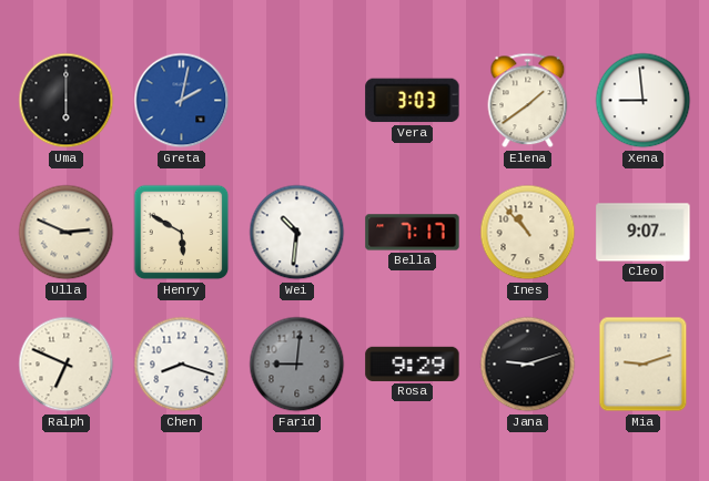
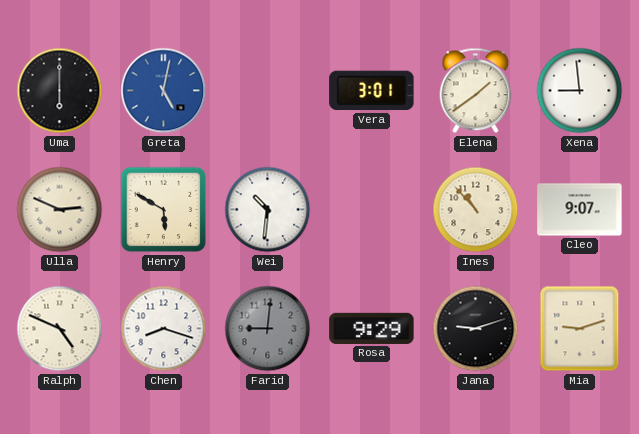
Greta: 2:02 -> 5:02 (164, 91)
Vera: 3:03 -> 3:01 (372, 91)
Bella: 7:17 -> none (413, 233)
Ralph: 6:49 -> 4:49 (60, 329)
